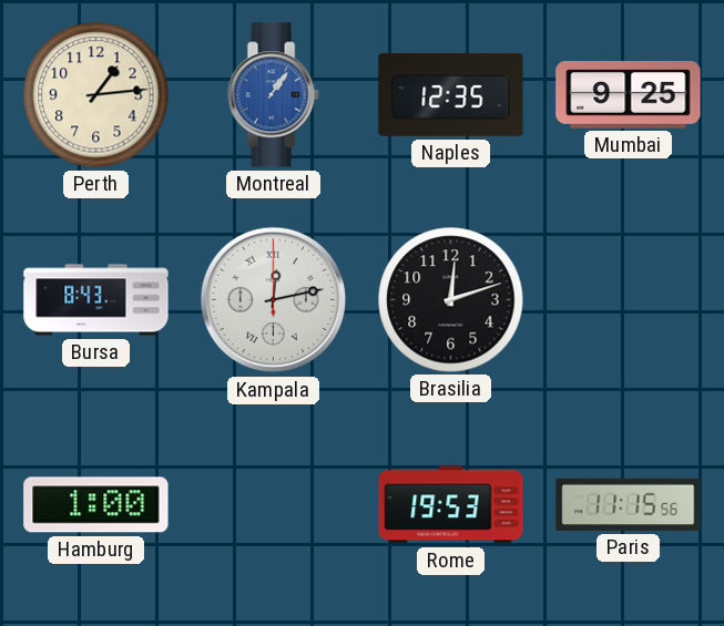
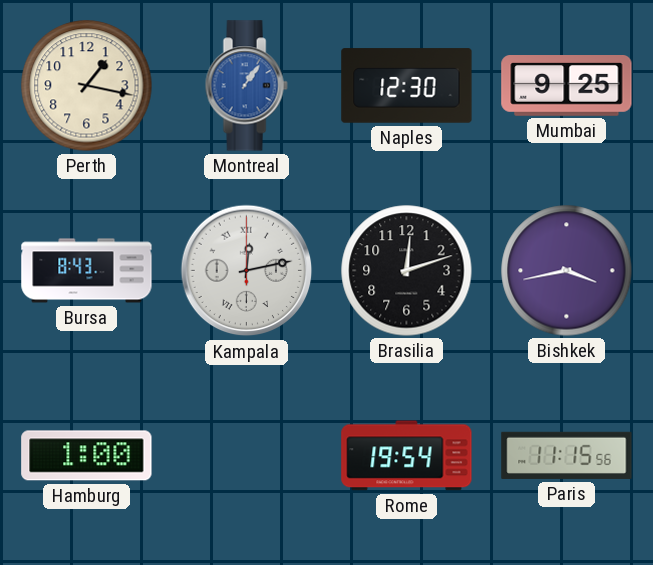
Perth: 1:14 -> 1:17 (87, 86)
Naples: 12:35 -> 12:30 (407, 86)
Bishkek: none -> 3:43 (567, 271)
Rome: 19:53 -> 19:54 (407, 456)
